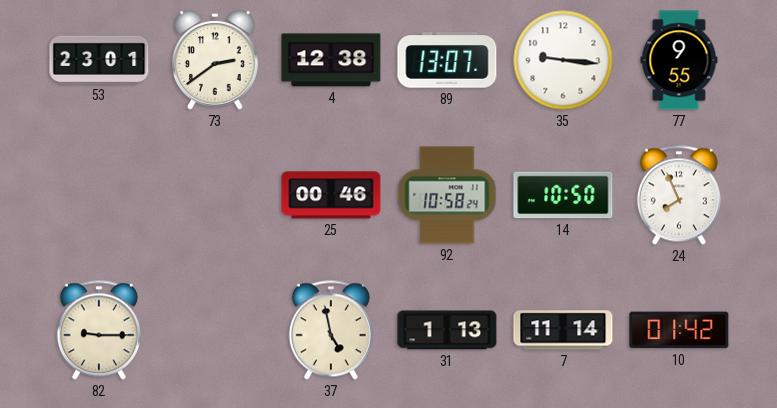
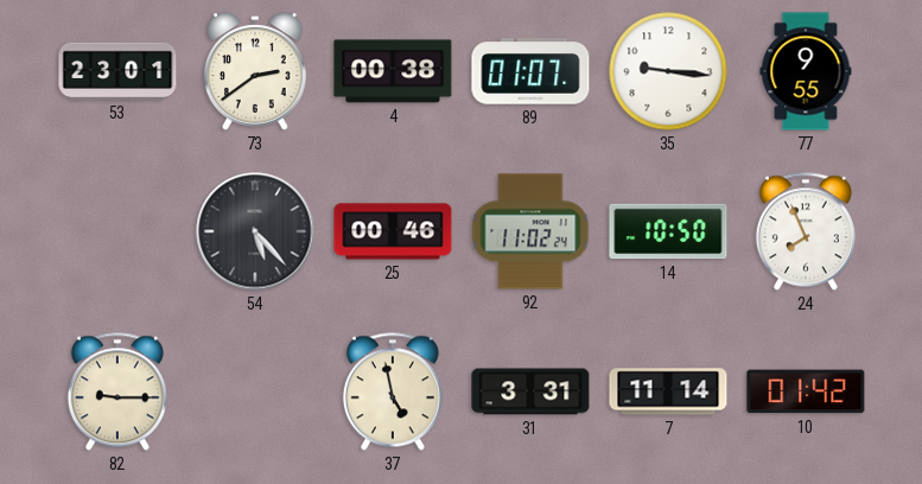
4: 12:38 -> 00:38 (393, 71)
89: 13:07 -> 01:07 (530, 71)
54: none -> 5:23 (255, 231)
92: 10:58 -> 11:02 (530, 231)
31: 1:13 -> 3:31 (530, 391)
